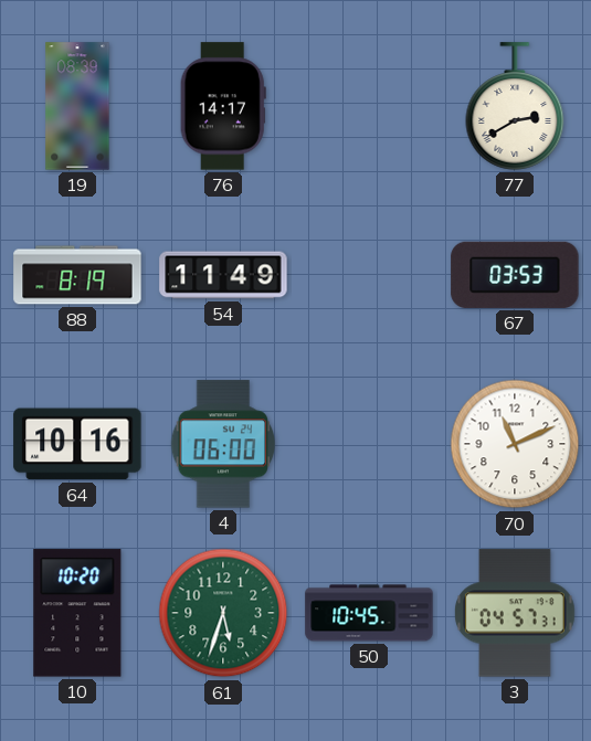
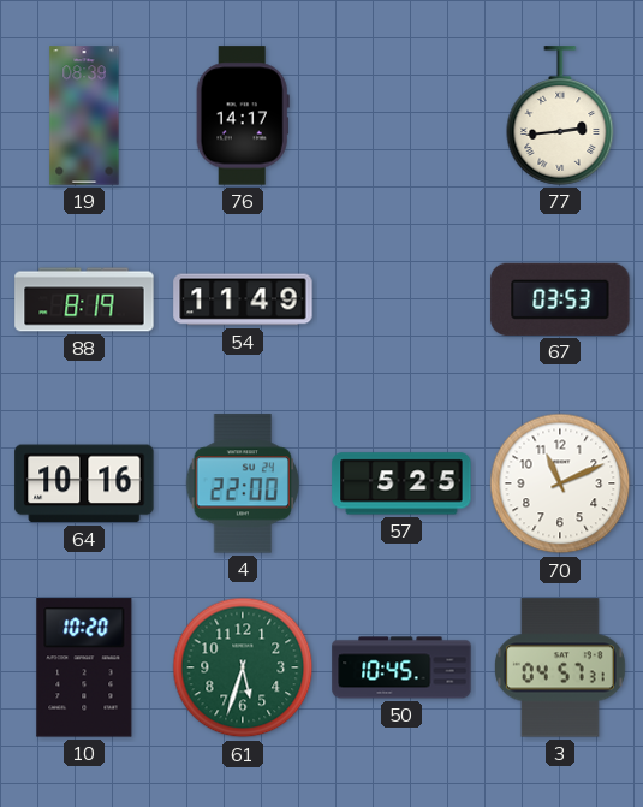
77: 2:40 -> 2:44 (560, 115)
4: 06:00 -> 22:00 (243, 483)
57: none -> 5:25 (401, 483)
